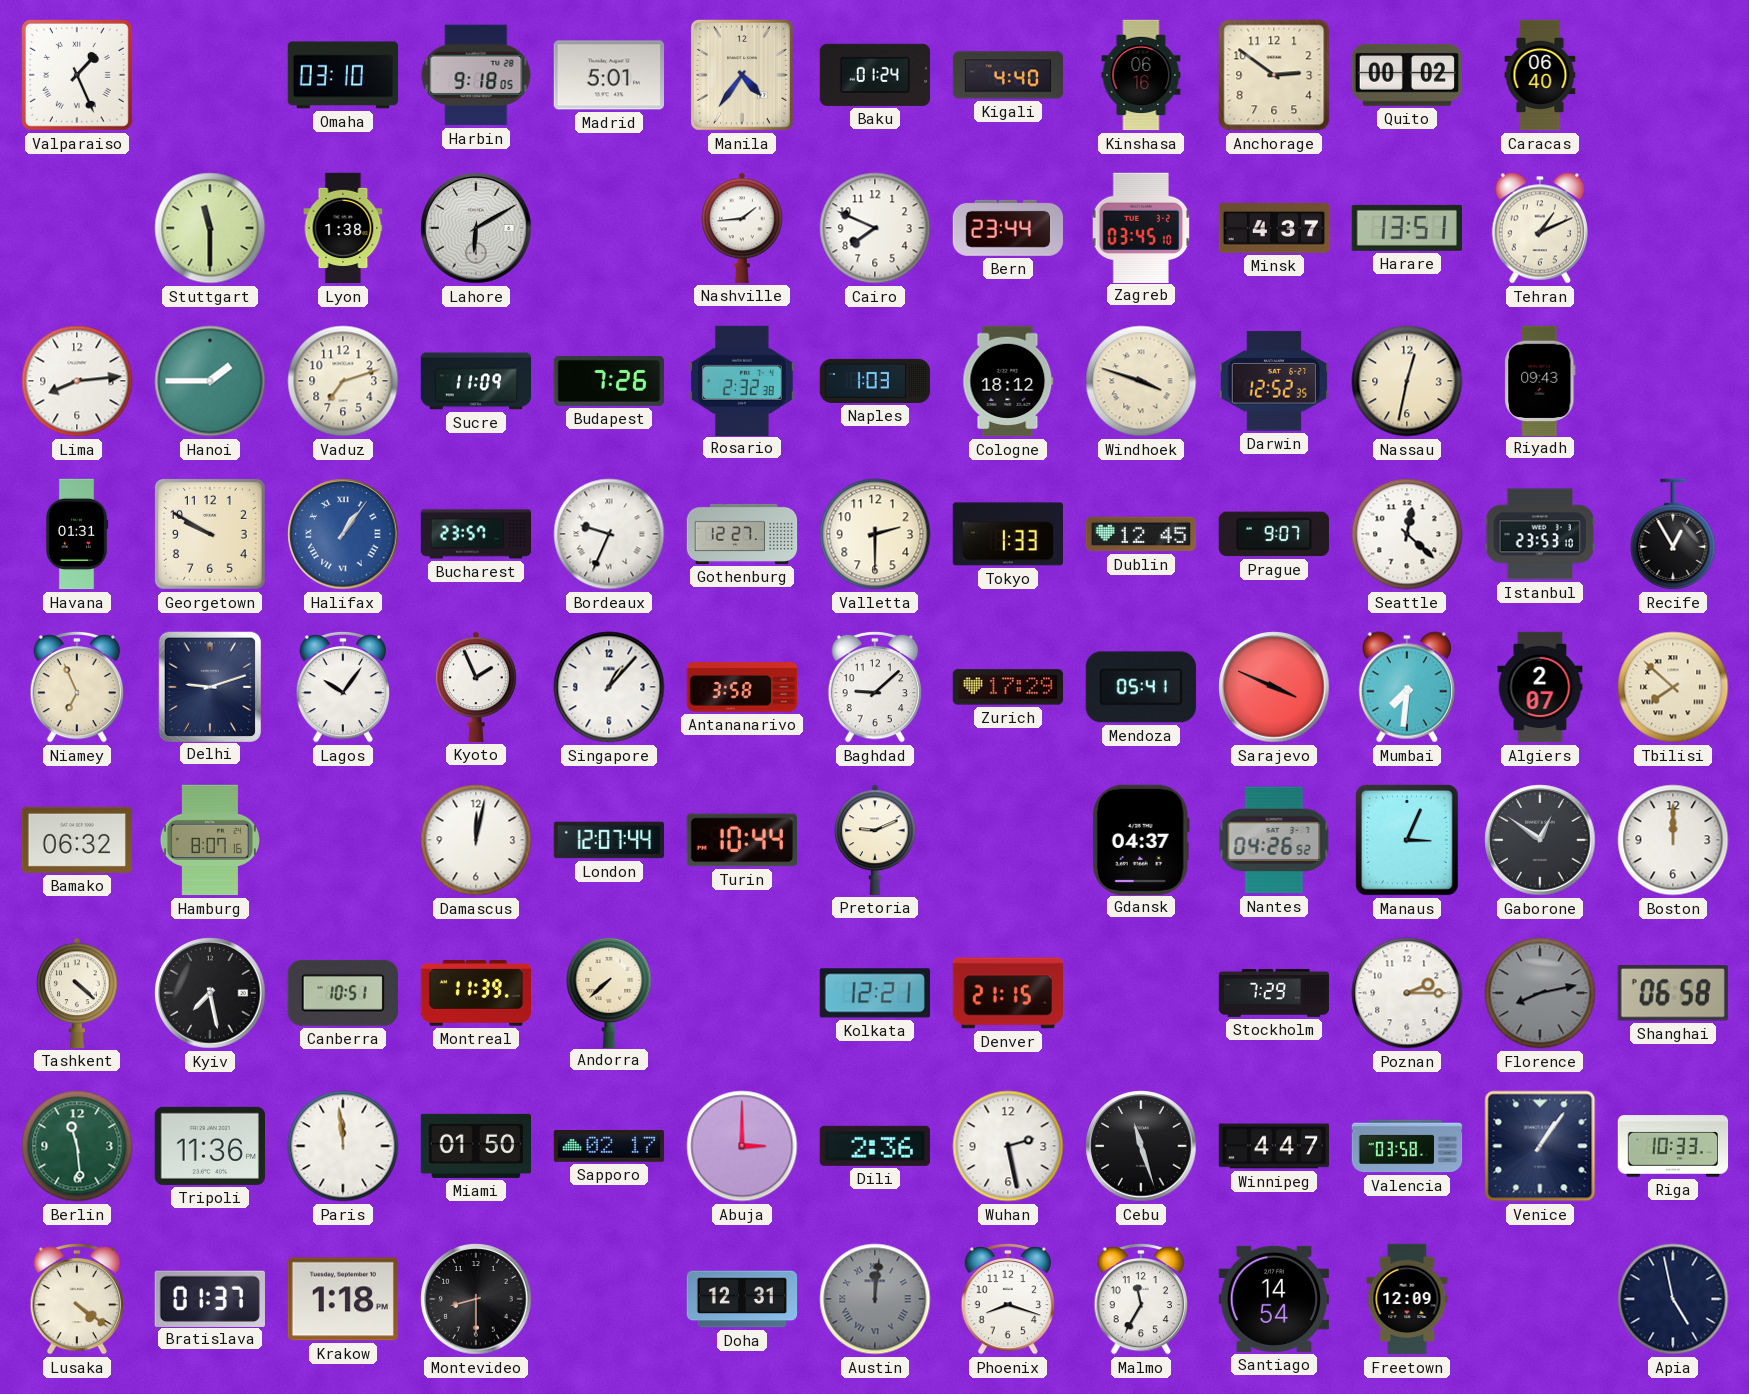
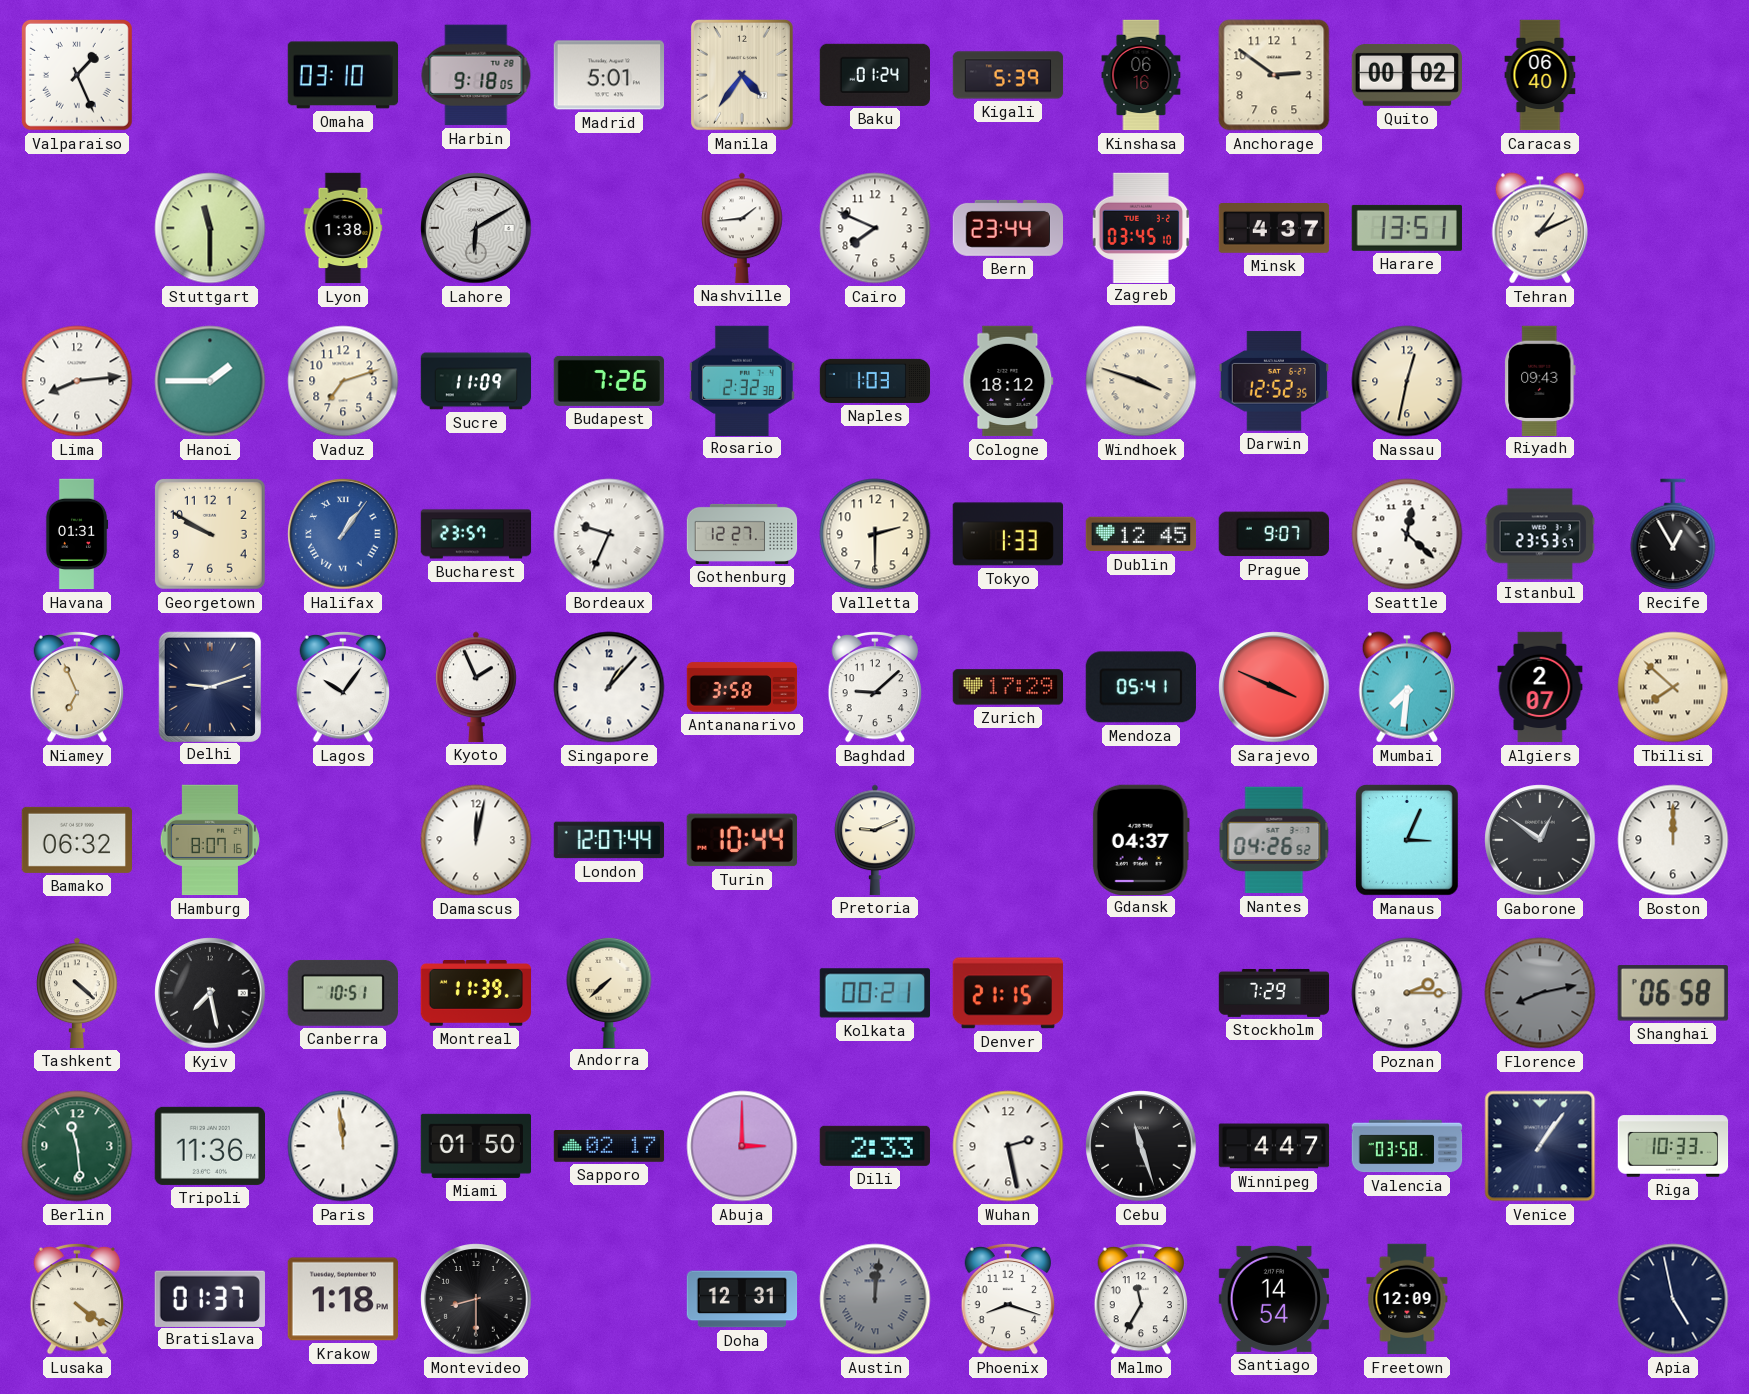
Kigali: 4:40 -> 5:39 (1008, 75)
Istanbul: 23:53:10 -> 23:53:57 (1540, 534)
Kolkata: 12:21 -> 00:21 (874, 993)
Dili: 2:36 -> 2:33 (875, 1146)
